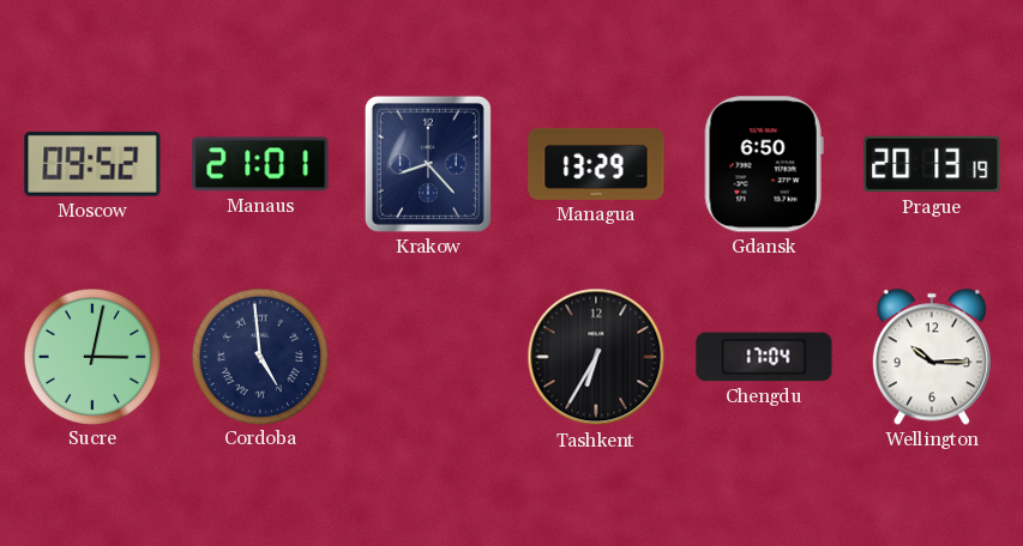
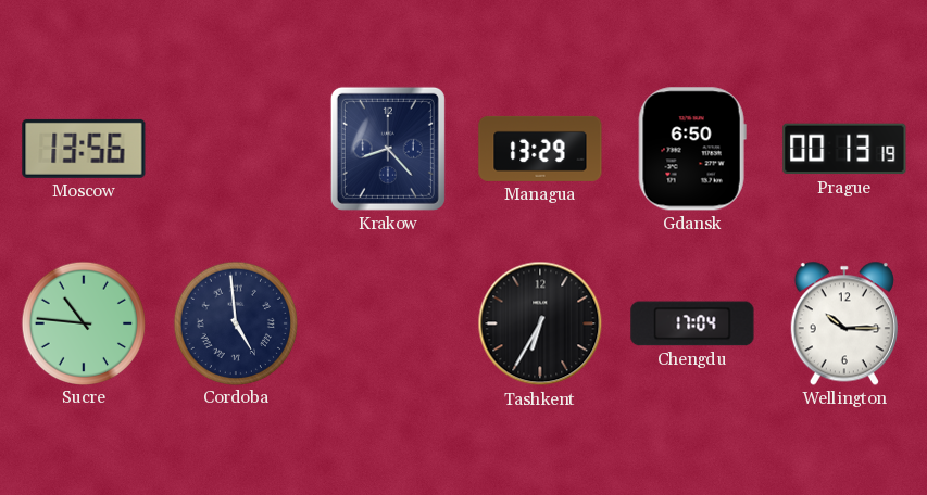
Moscow: 09:52 -> 13:56 (84, 149)
Manaus: 21:01 -> none (260, 164)
Prague: 20:13 -> 00:13 (844, 149)
Sucre: 3:02 -> 10:46 (83, 322)
